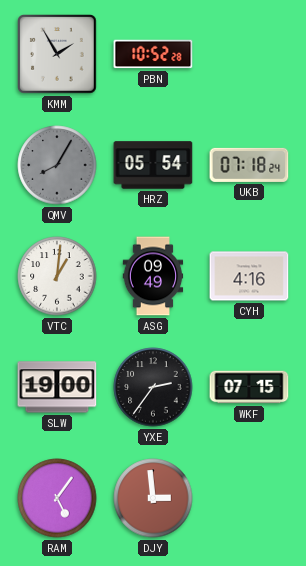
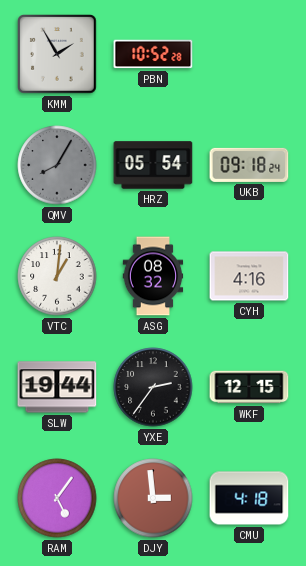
UKB: 07:18 -> 09:18 (249, 165)
ASG: 09:49 -> 08:32 (153, 276)
SLW: 19:00 -> 19:44 (57, 387)
WKF: 07:15 -> 12:15 (249, 387)
CMU: none -> 4:18 (249, 498)
